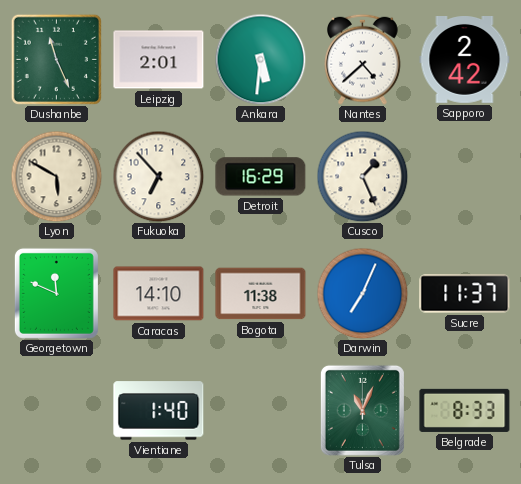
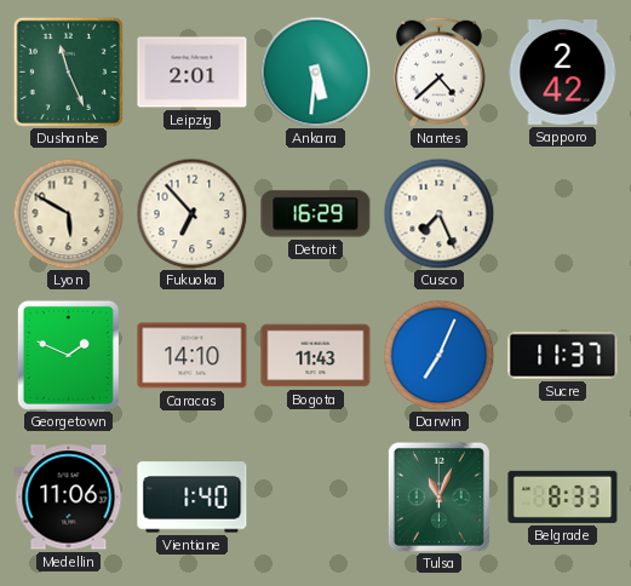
Cusco: 1:26 -> 7:26 (438, 213)
Georgetown: 11:49 -> 1:49 (68, 355)
Bogota: 11:38 -> 11:43 (316, 356)
Medellin: none -> 11:06 (69, 498)
